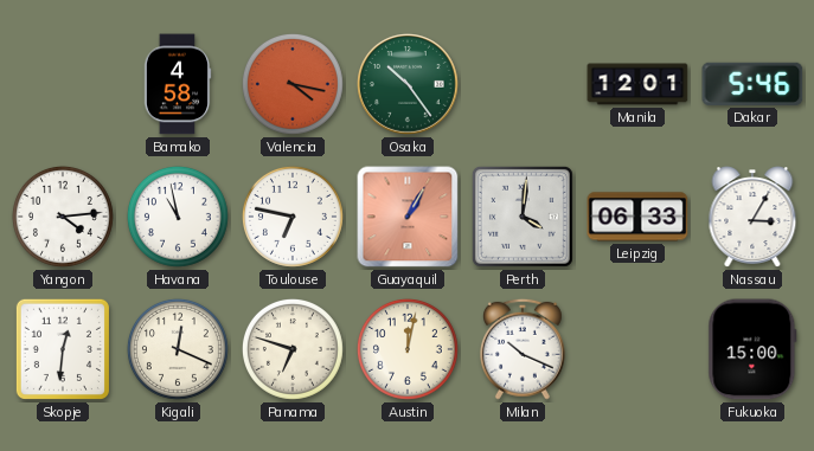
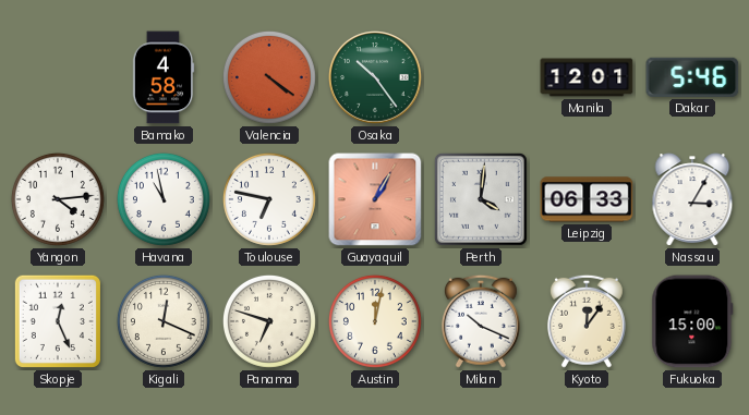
Valencia: 4:17 -> 4:21 (269, 77)
Skopje: 12:31 -> 12:26 (58, 321)
Kyoto: none -> 12:06 (587, 321)
